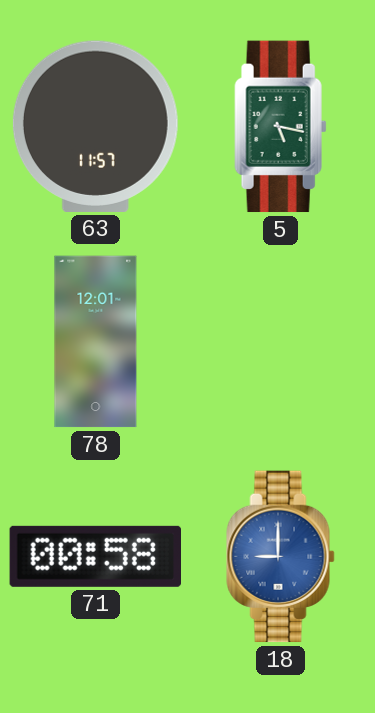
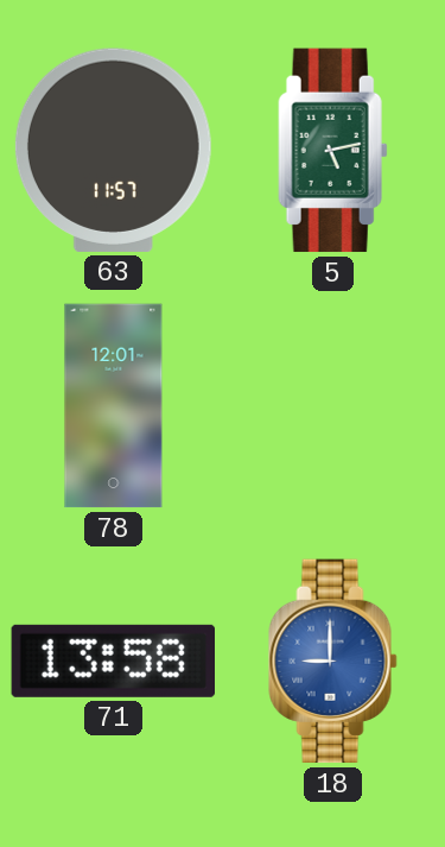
5: 5:17 -> 5:13 (333, 151)
71: 00:58 -> 13:58 (113, 660)
